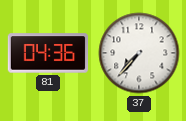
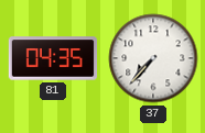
81: 04:36 -> 04:35 (53, 58)
